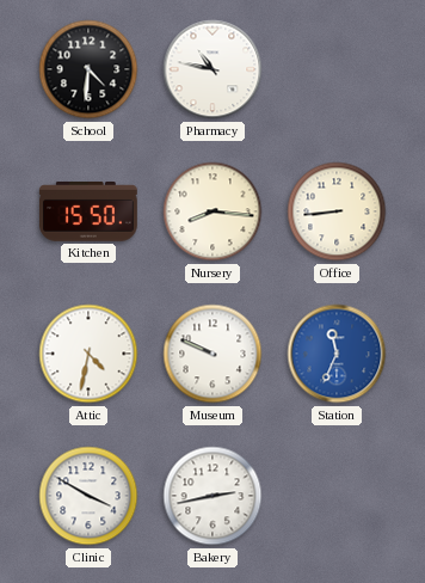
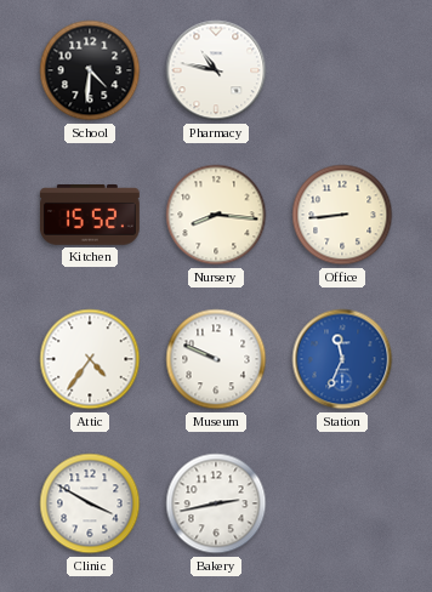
Kitchen: 15:50 -> 15:52 (90, 216)
Attic: 4:32 -> 4:36 (90, 359)
